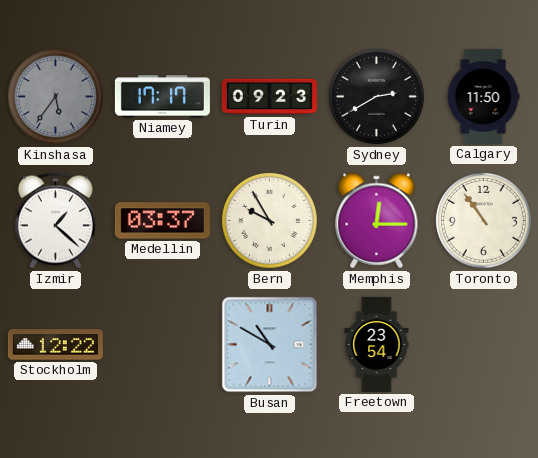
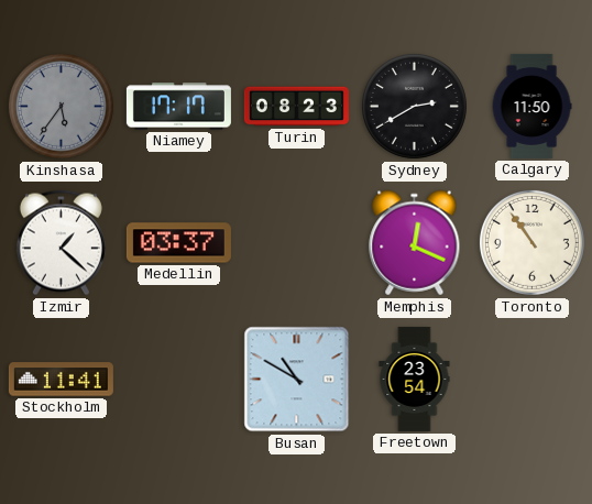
Turin: 09:23 -> 08:23 (296, 107)
Bern: 9:55 -> none (269, 220)
Memphis: 12:15 -> 12:19 (415, 243)
Stockholm: 12:22 -> 11:41 (61, 380)
